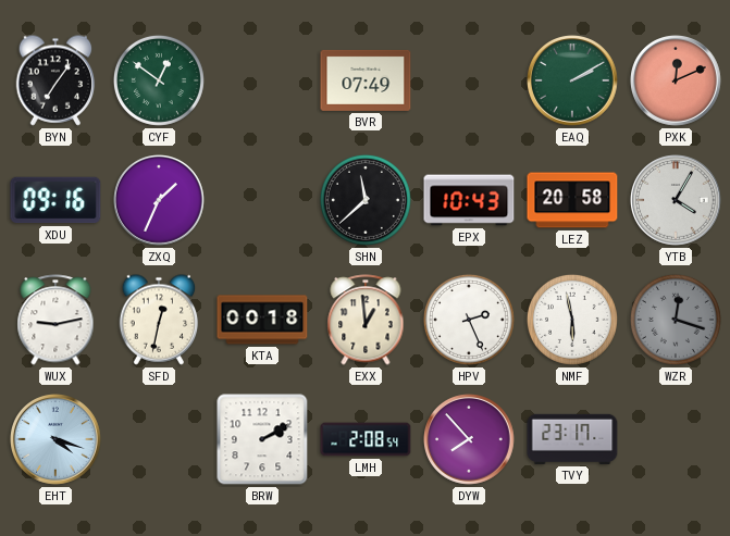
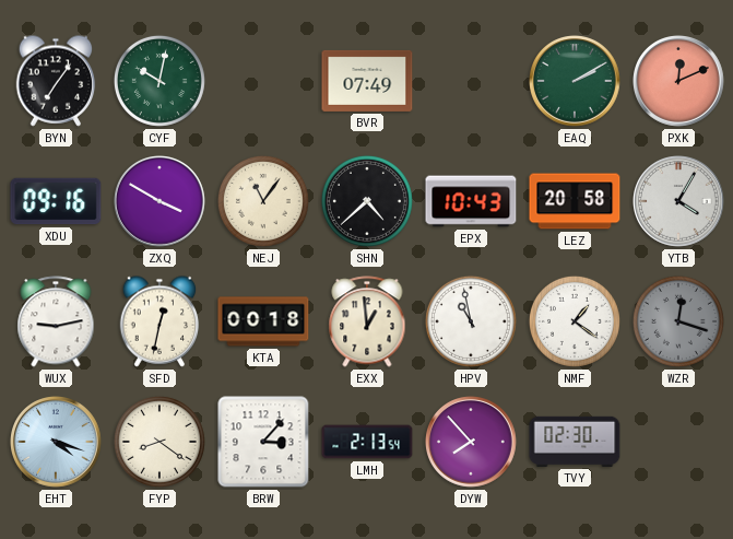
CYF: 12:51 -> 10:02 (159, 81)
ZXQ: 1:34 -> 3:50 (161, 202)
NEJ: none -> 11:06 (263, 201)
SHN: 11:38 -> 4:38 (367, 201)
HPV: 2:26 -> 10:58 (471, 321)
NMF: 5:58 -> 1:21 (575, 321)
FYP: none -> 8:21 (159, 442)
BRW: 2:10 -> 3:07 (263, 442)
LMH: 2:08 -> 2:13 (367, 442)
TVY: 23:17 -> 02:30 (575, 442)
